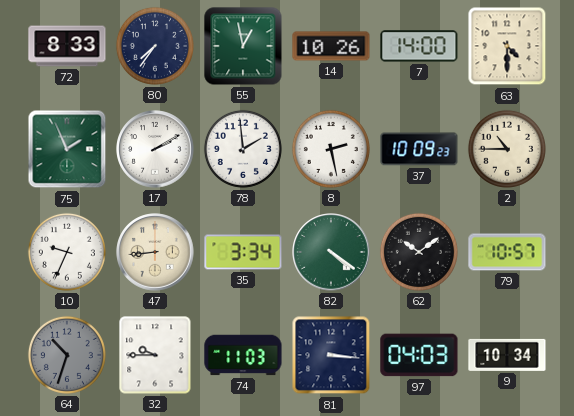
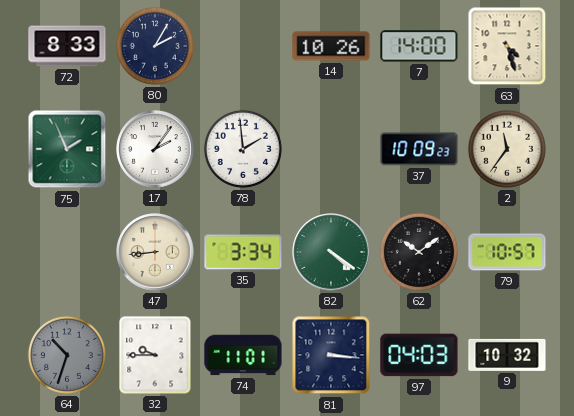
80: 7:36 -> 2:05 (155, 46)
55: 12:58 -> none (243, 46)
63: 4:30 -> 4:27 (507, 46)
17: 2:10 -> 2:06 (155, 149)
8: 2:28 -> none (331, 149)
2: 10:45 -> 11:36 (507, 149)
10: 9:34 -> none (67, 252)
74: 11:03 -> 11:01 (243, 355)
9: 10:34 -> 10:32 (507, 355)
